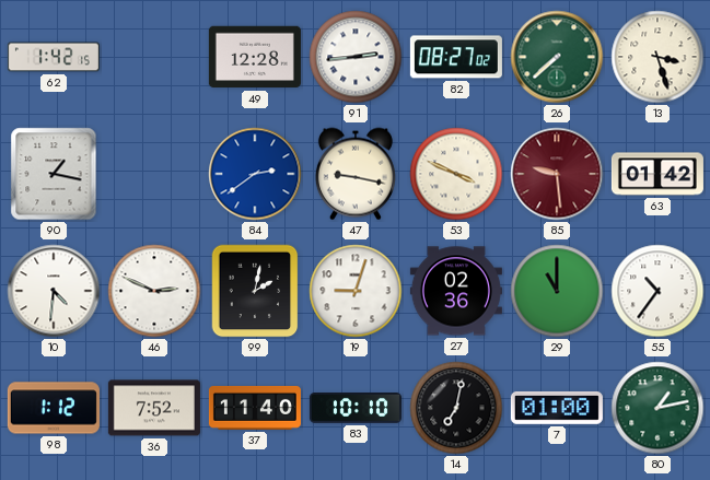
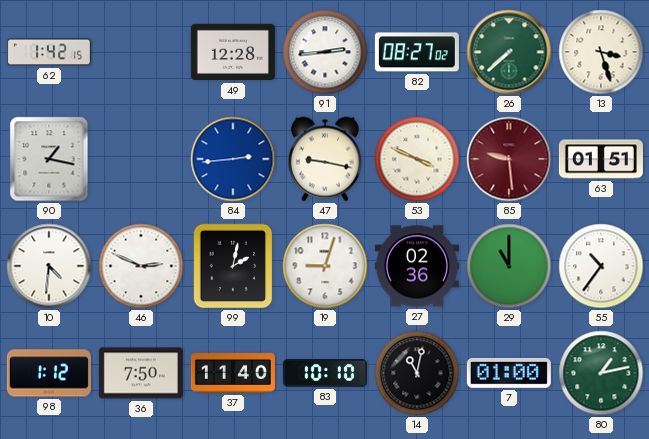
84: 2:39 -> 2:44 (233, 159)
63: 01:42 -> 01:51 (601, 159)
36: 7:52 -> 7:50 (141, 373)
14: 7:02 -> 11:02 (417, 373)
